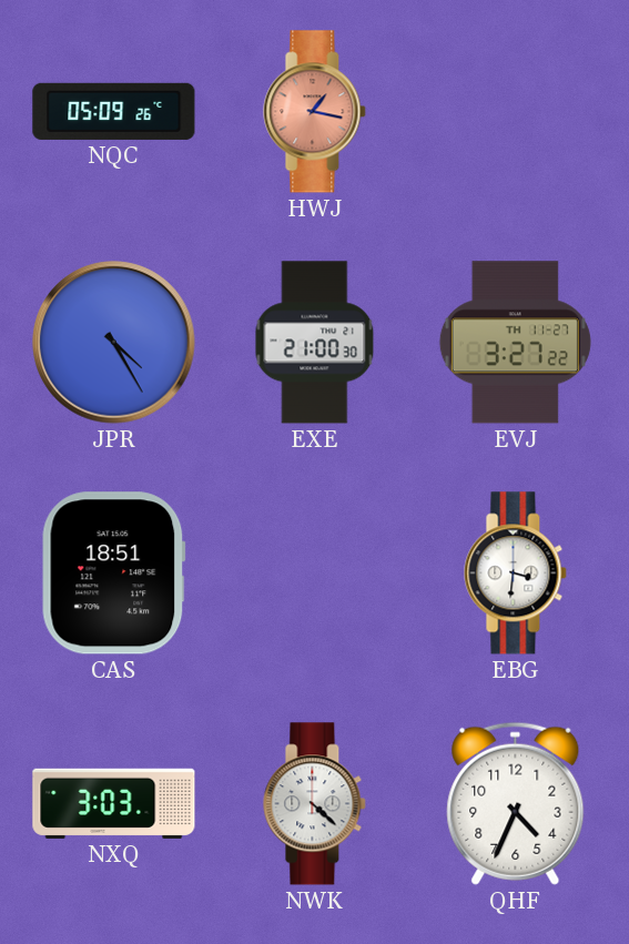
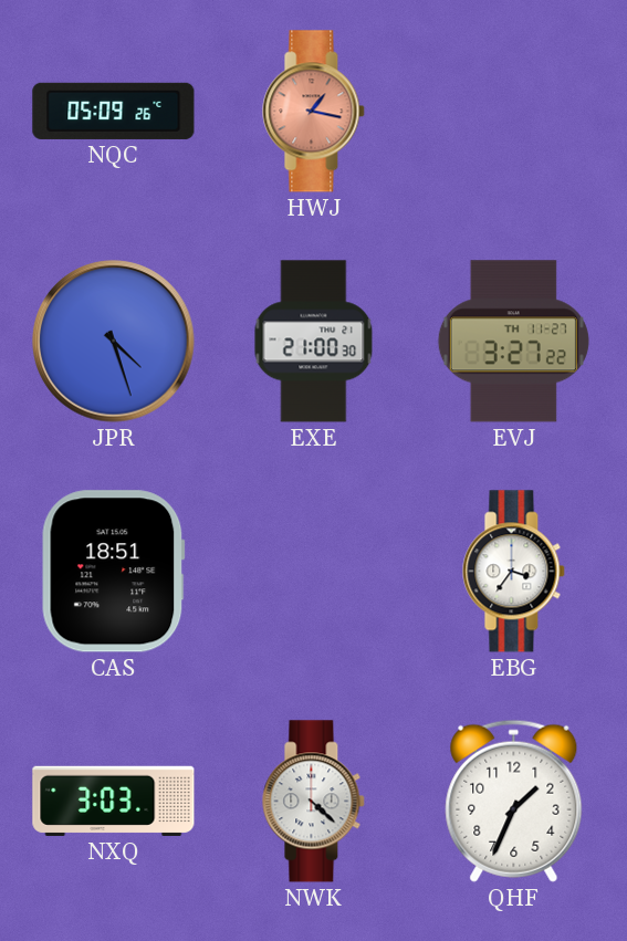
JPR: 4:25 -> 4:27 (114, 342)
EBG: 3:31 -> 3:36 (514, 572)
QHF: 4:34 -> 1:34 (514, 801)
